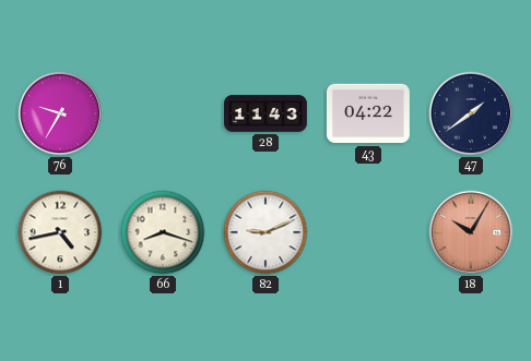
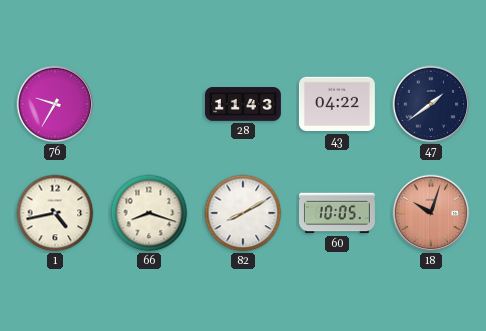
82: 9:11 -> 8:10 (243, 213)
60: none -> 10:05 (338, 213)
18: 10:05 -> 10:03 (431, 213)
